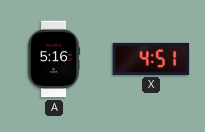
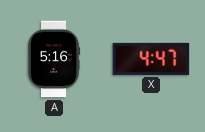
X: 4:51 -> 4:47 (151, 59)
